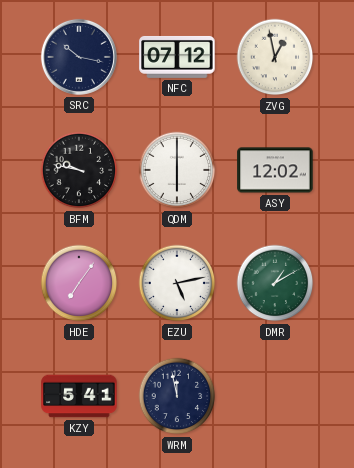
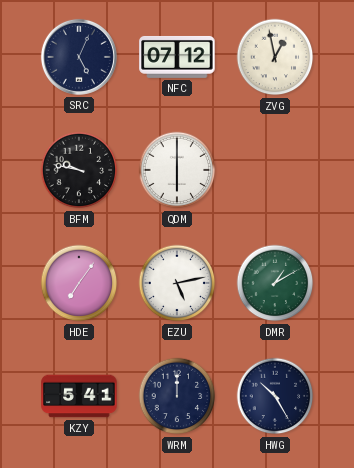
SRC: 10:17 -> 5:04 (79, 57)
ASY: 12:02 -> none (275, 170)
WRM: 11:58 -> 12:00 (177, 396)
HWG: none -> 10:25 (275, 396)
